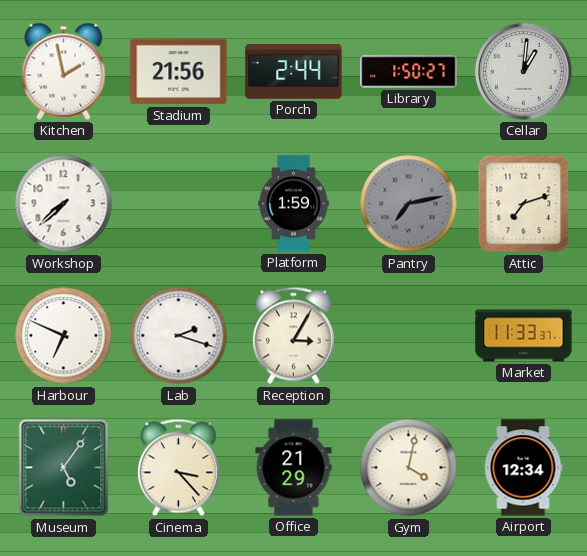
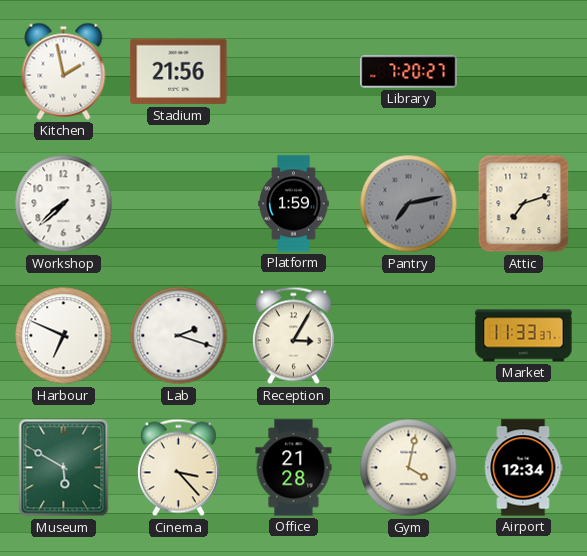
Porch: 2:44 -> none (294, 72)
Library: 1:50 -> 7:20 (409, 72)
Cellar: 1:01 -> none (524, 72)
Museum: 5:06 -> 5:50 (64, 468)
Office: 21:29 -> 21:28 (294, 468)
